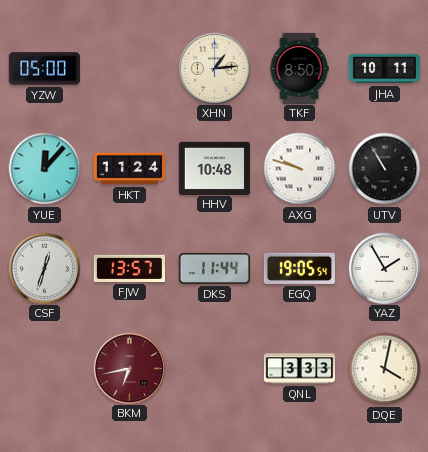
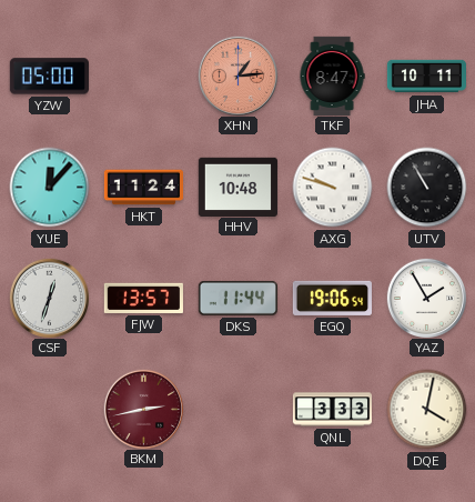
XHN dial: cream -> salmon (238, 76)
TKF: 8:50 -> 8:47 (332, 76)
EGQ: 19:05 -> 19:06 (332, 298)
BKM: 6:43 -> 2:43 (143, 409)
